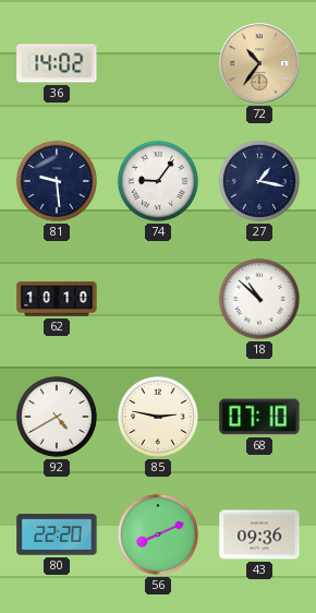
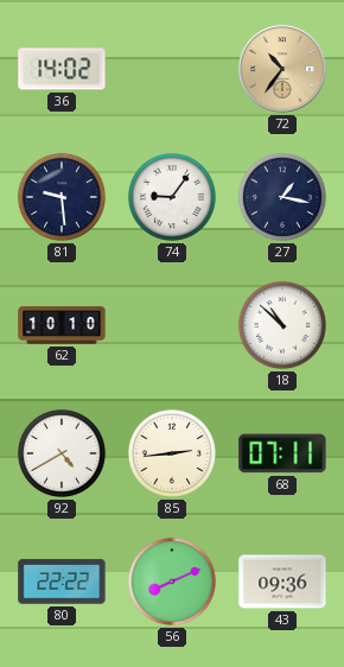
85: 2:47 -> 2:44 (172, 453)
68: 07:10 -> 07:11 (282, 453)
80: 22:20 -> 22:22 (62, 582)
